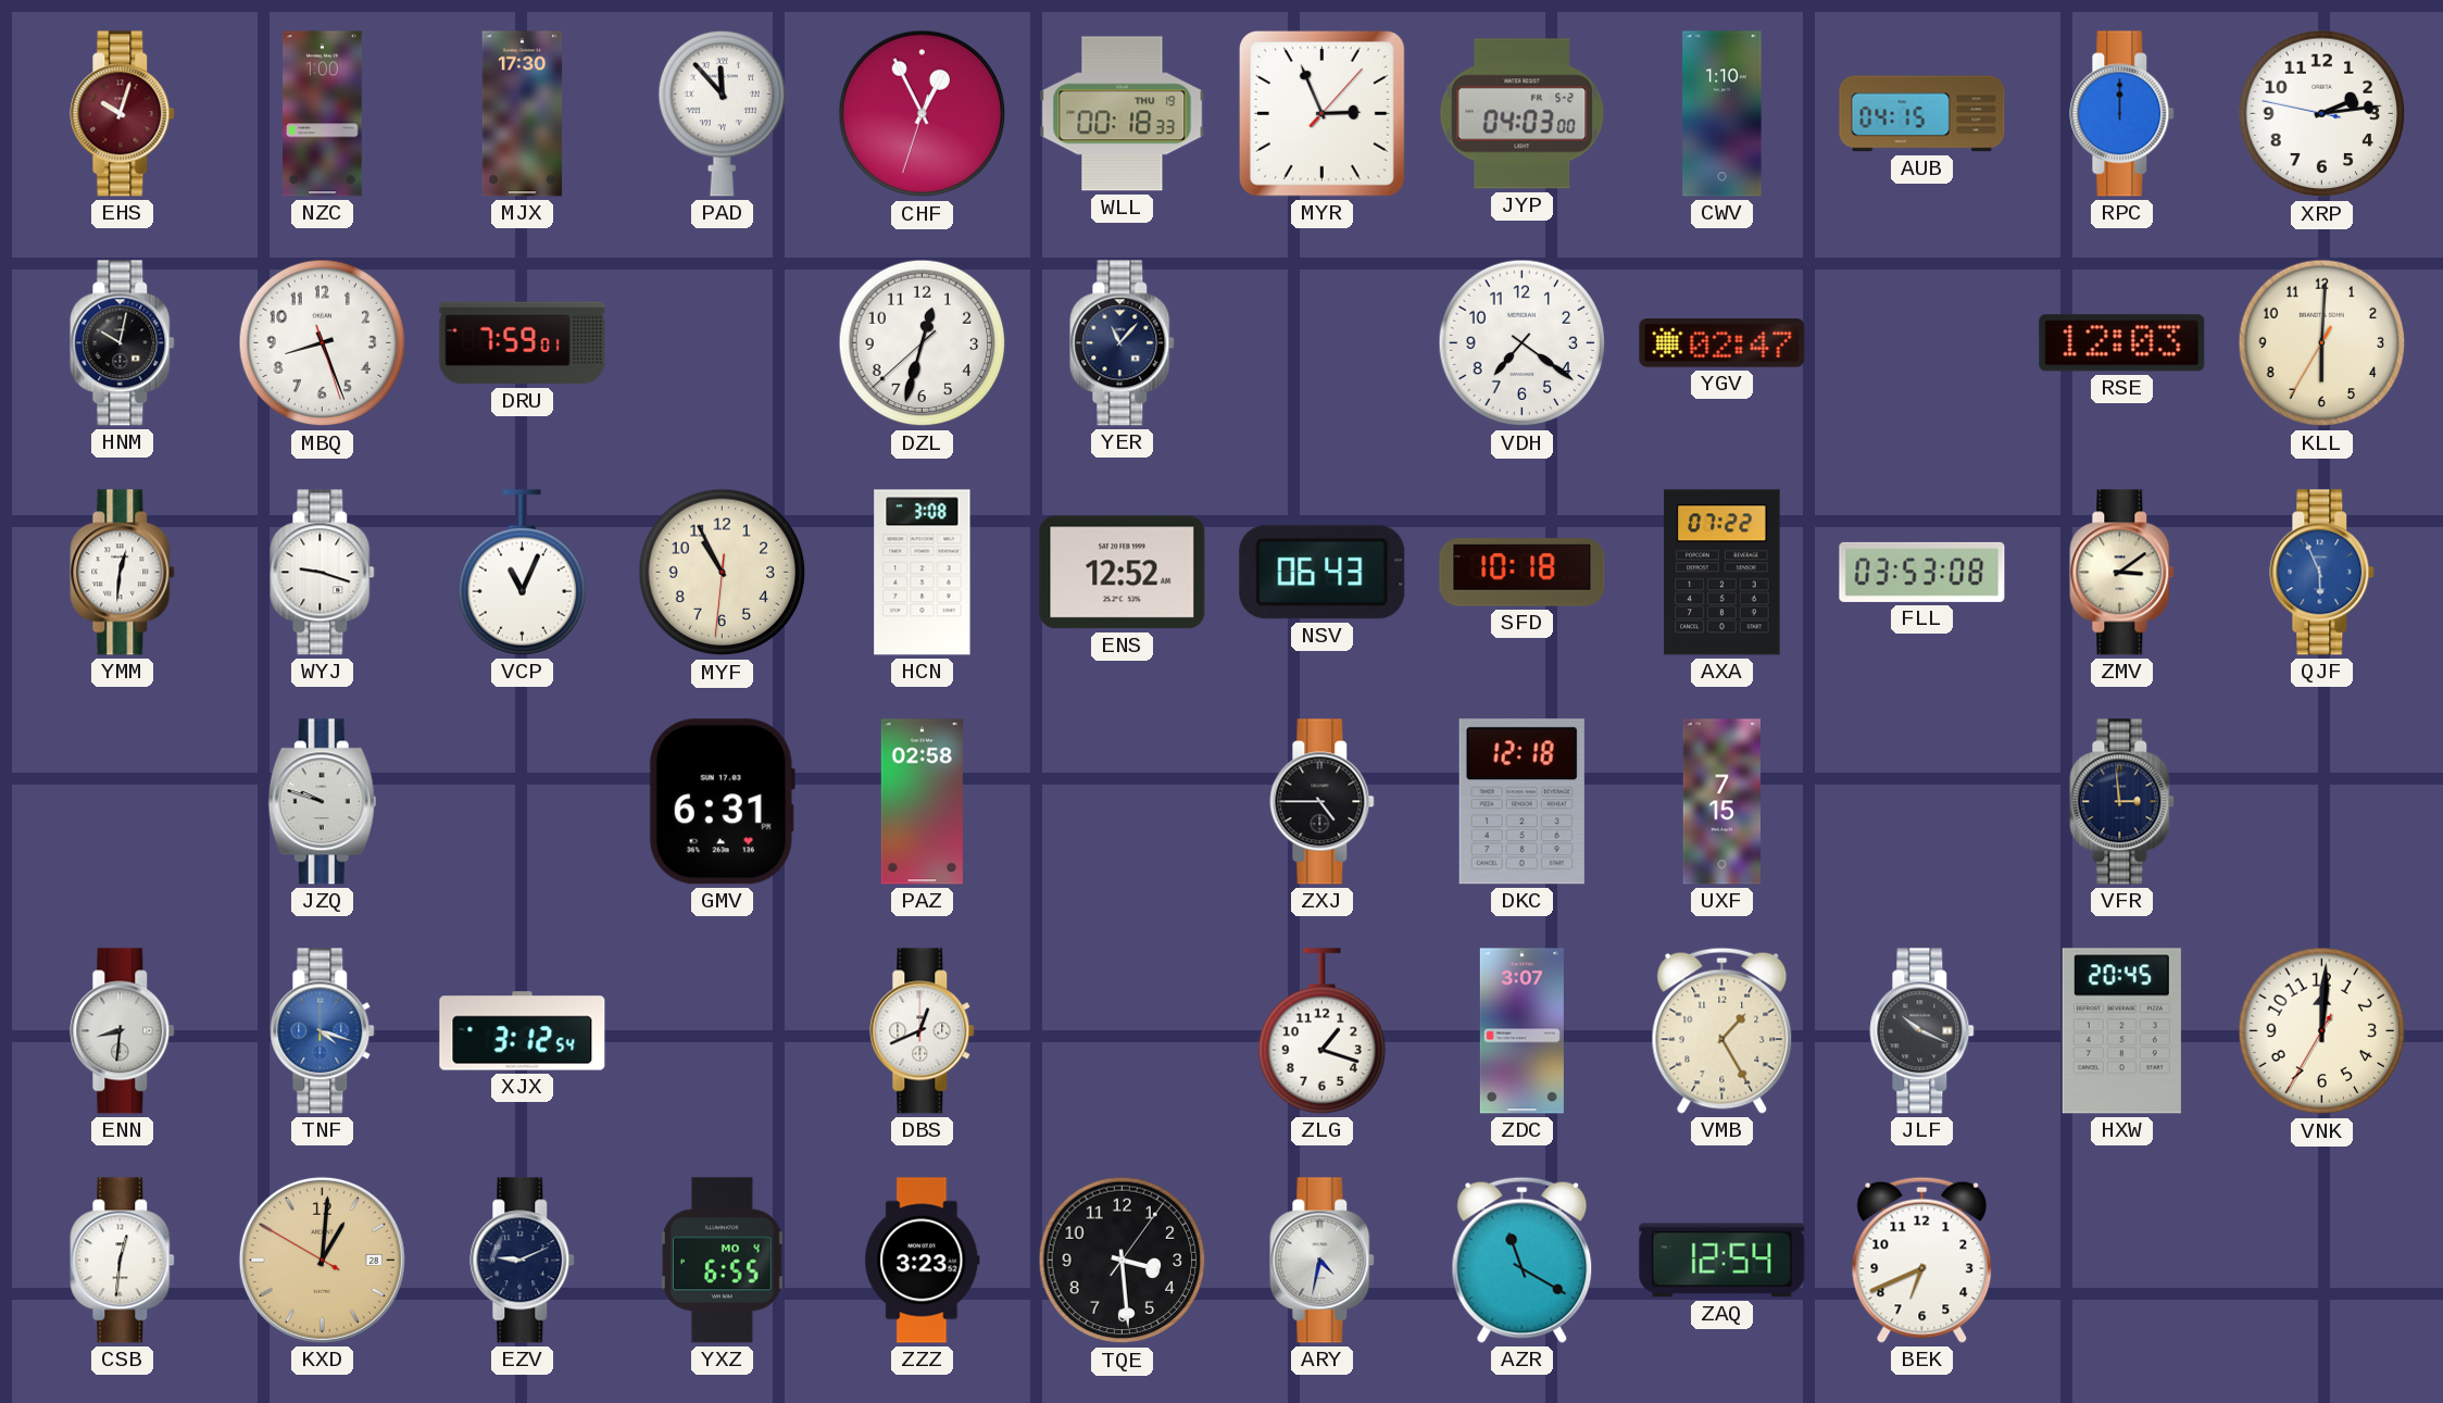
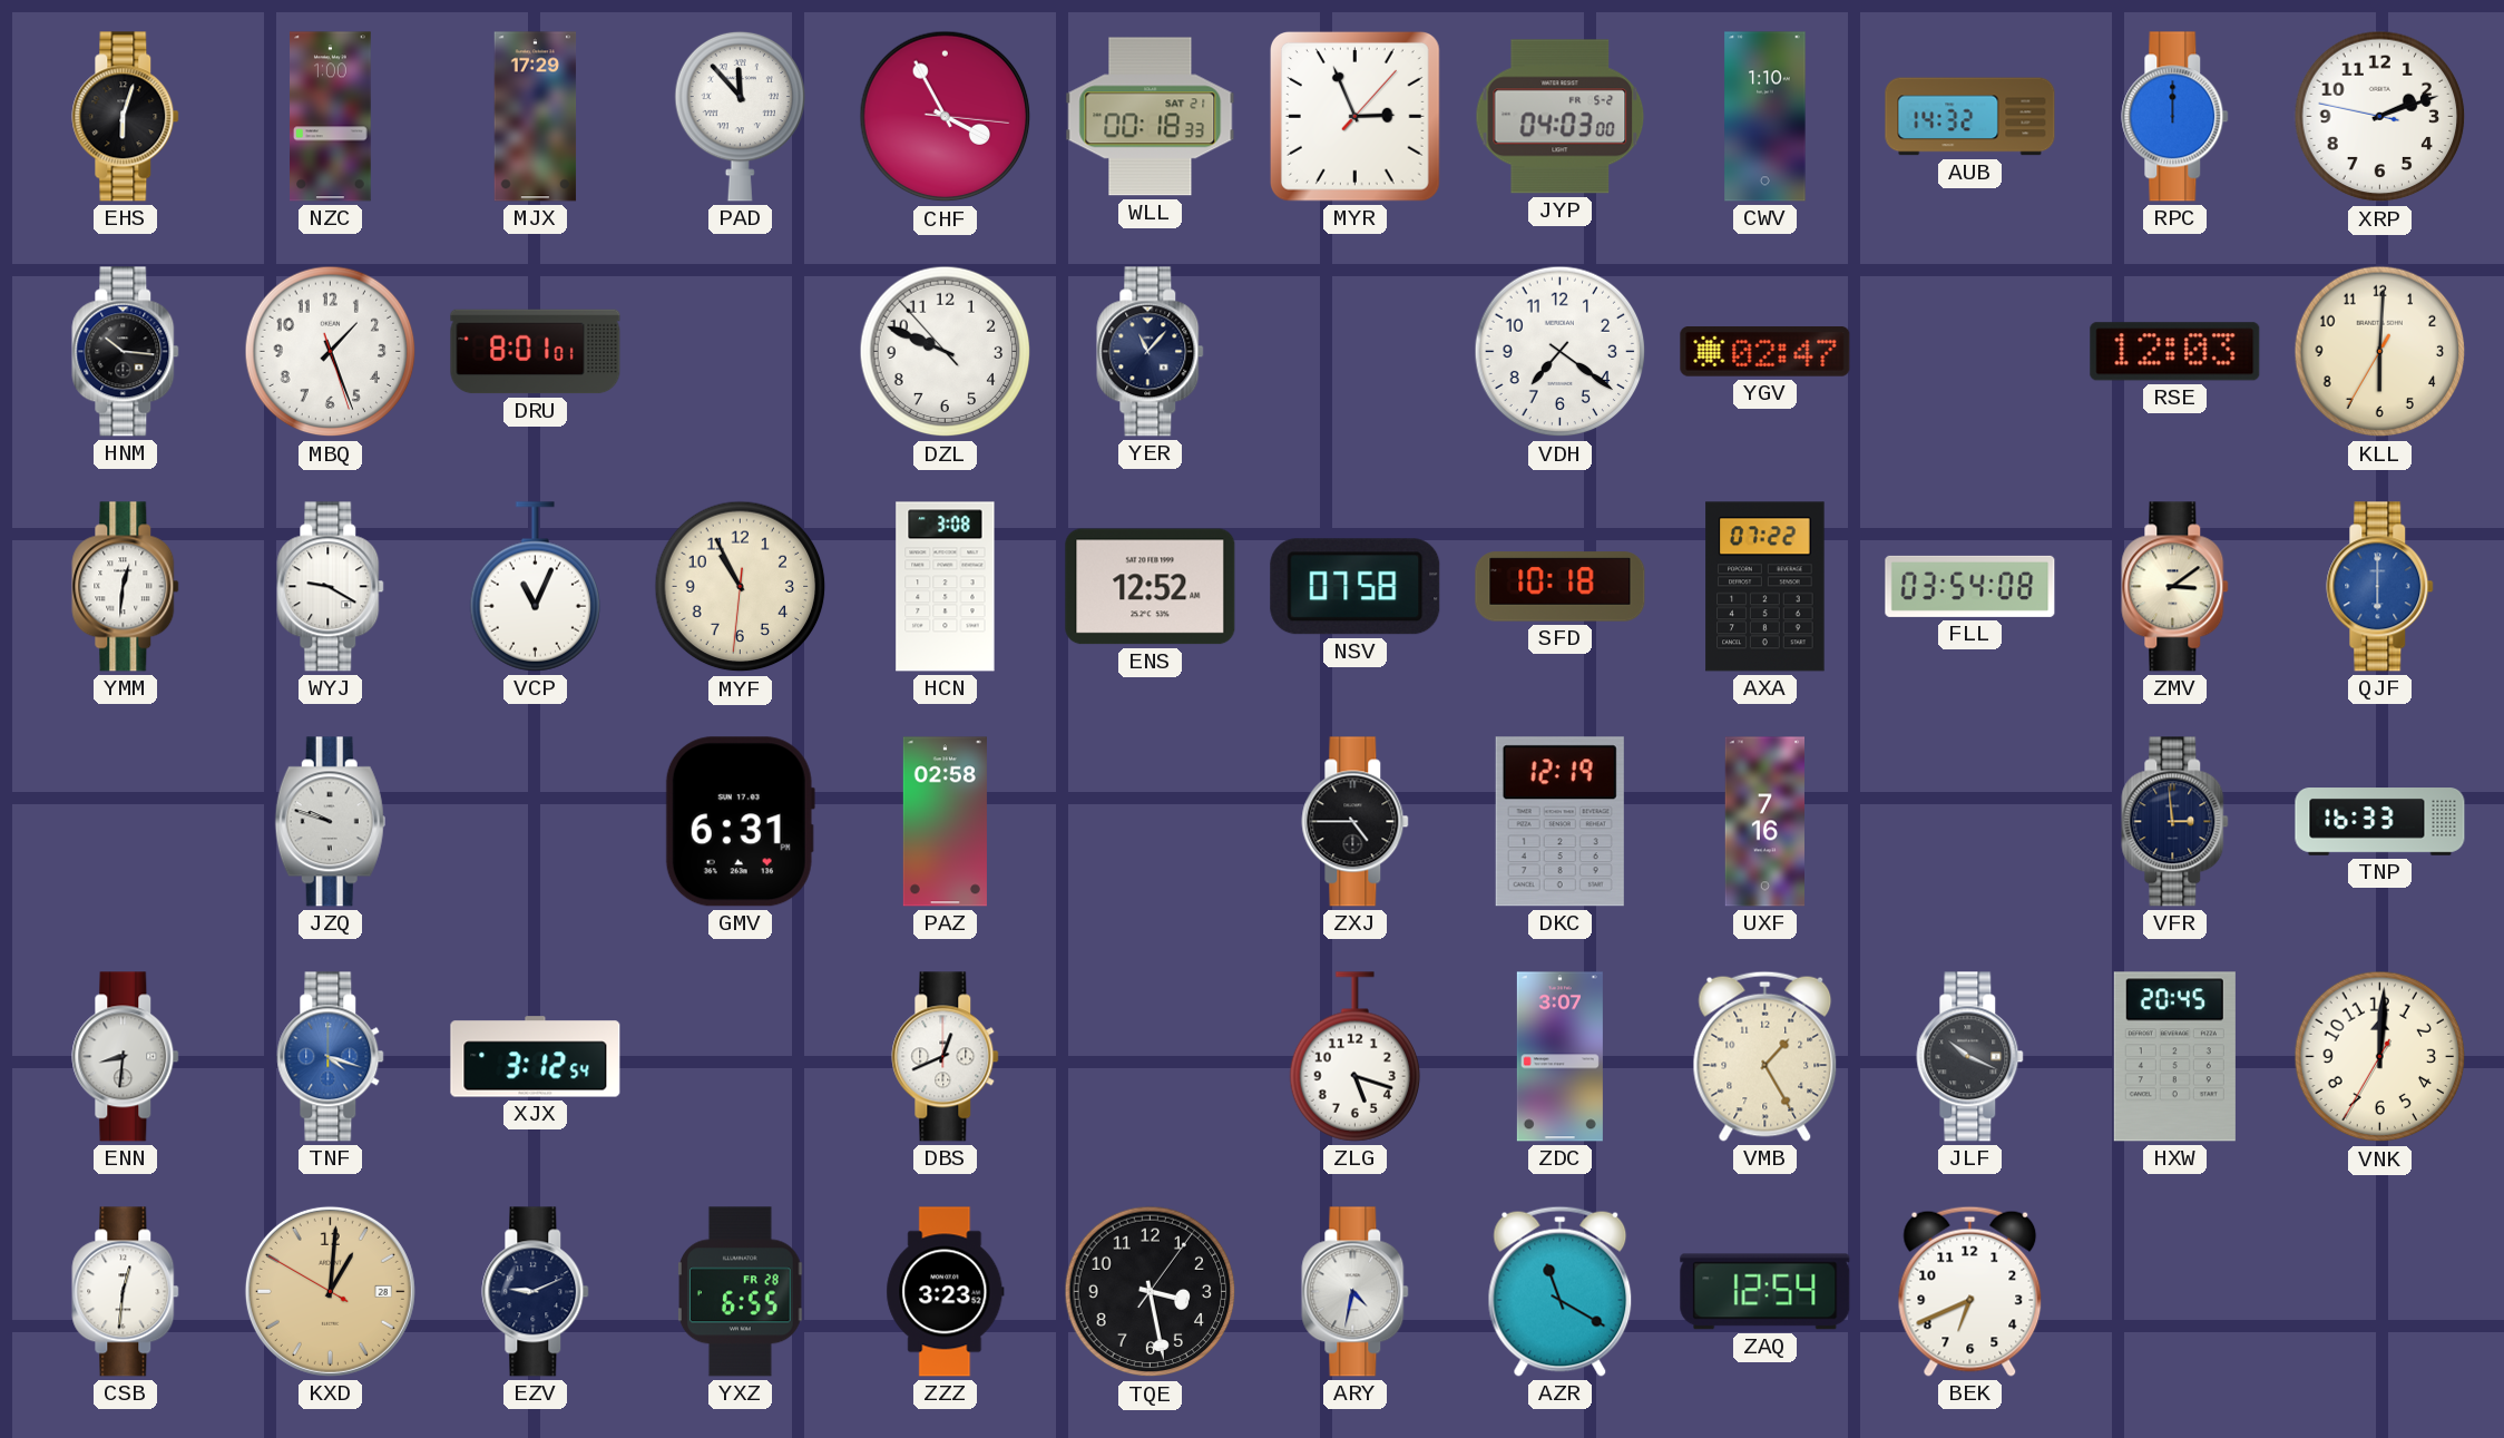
EHS: 10:03 -> 6:03 (126, 117)
EHS dial: burgundy -> black (126, 117)
MJX: 17:30 -> 17:29 (536, 117)
CHF: 12:55 -> 3:55 (946, 117)
WLL date: THU 19 -> SAT 21 (1151, 117)
AUB: 04:15 -> 14:32 (1970, 117)
XRP: 2:13 -> 2:11 (2380, 117)
HNM: 10:02 -> 10:16 (126, 352)
MBQ: 8:26 -> 1:26 (331, 352)
DRU: 7:59 -> 8:01 (536, 352)
DZL: 12:32 -> 9:48 (946, 352)
WYJ: 9:18 -> 9:20 (331, 587)
NSV: 06:43 -> 07:58 (1356, 587)
FLL: 03:53 -> 03:54 (1970, 586)
QJF: 5:56 -> 6:00 (2380, 587)
DKC: 12:18 -> 12:19 (1559, 822)
UXF: 7:15 -> 7:16 (1764, 822)
TNP: none -> 16:33 (2380, 822)
ZLG: 1:18 -> 5:18 (1356, 1057)
YXZ date: MO 4 -> FR 28 (741, 1292)
TQE: 3:29 -> 3:28 (1151, 1292)
